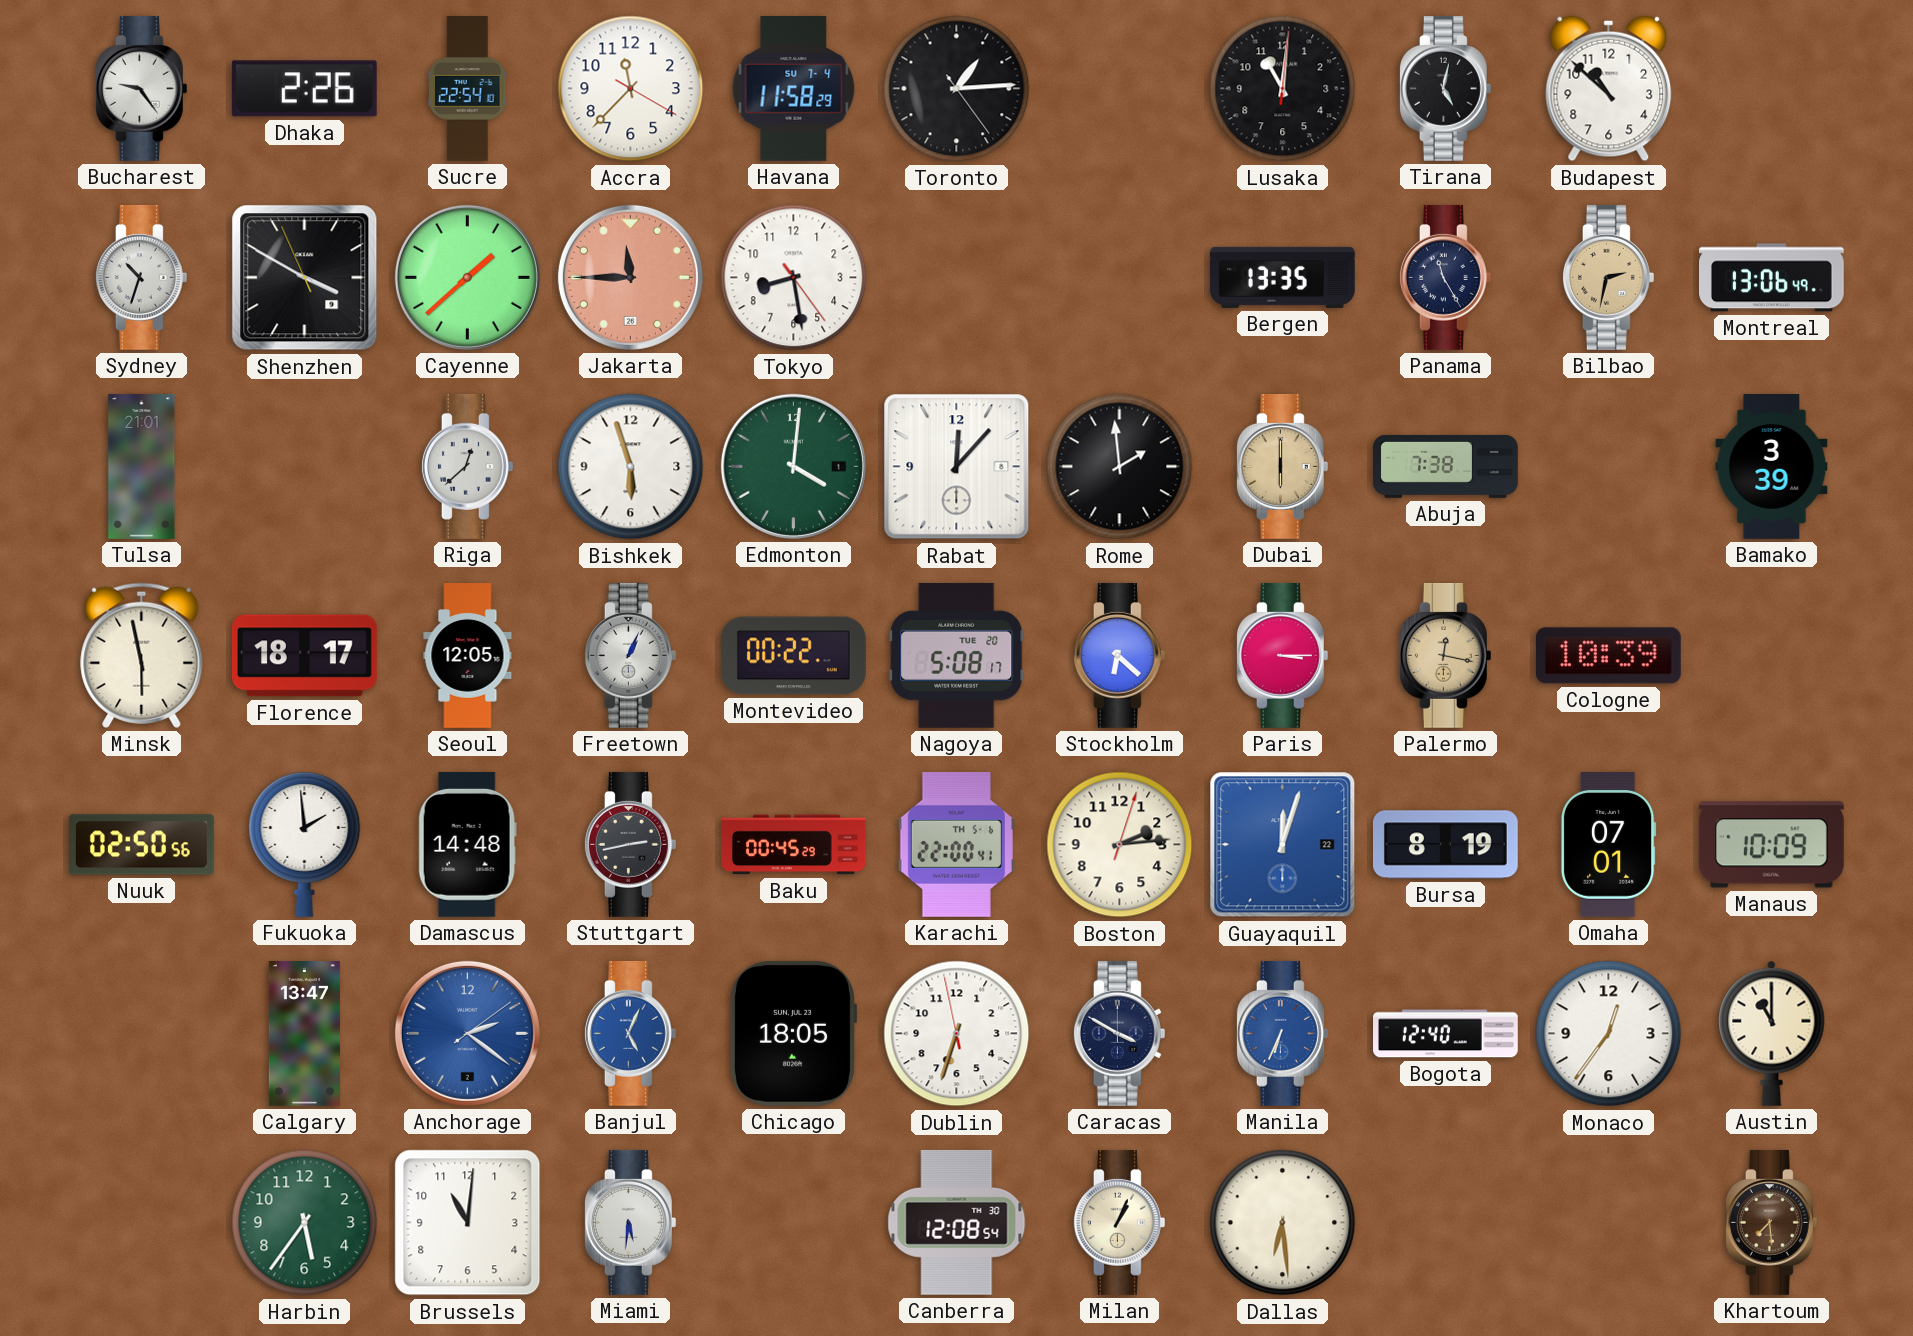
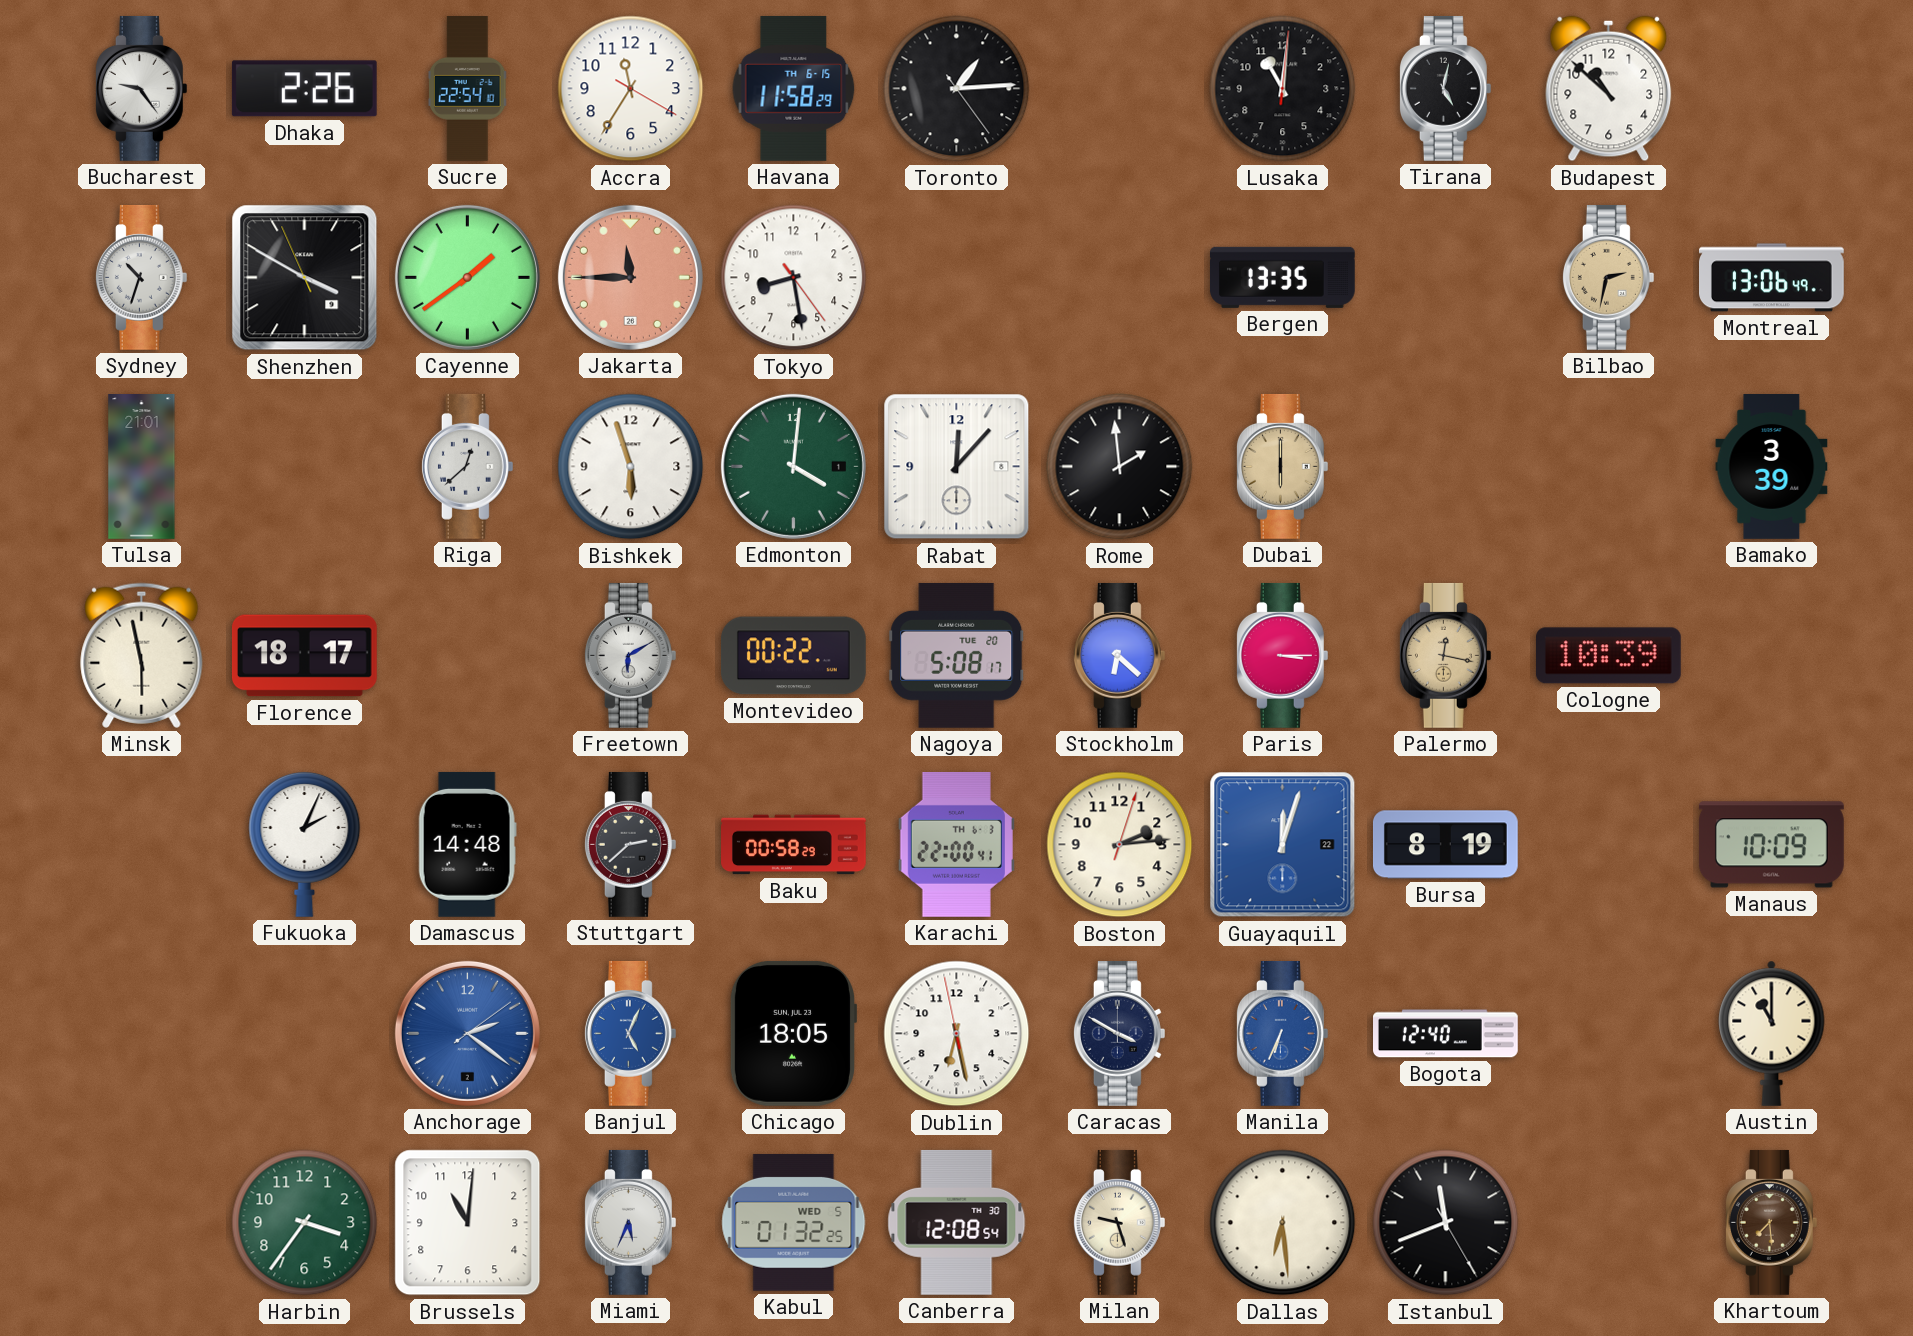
Accra: 11:37 -> 11:35 (631, 89)
Havana date: SU 7-4 -> TH 6-15 (794, 88)
Cayenne: 1:38 -> 1:39 (467, 277)
Panama: 11:25 -> none (1445, 277)
Abuja: 7:38 -> none (1446, 466)
Seoul: 12:05 -> none (468, 656)
Freetown: 1:04 -> 6:10 (630, 655)
Nuuk: 02:50 -> none (142, 845)
Fukuoka: 1:59 -> 2:04 (305, 844)
Stuttgart: 2:43 -> 2:38 (630, 844)
Baku: 00:45 -> 00:58 (794, 845)
Karachi date: TH 5-6 -> TH 6-3 (956, 844)
Omaha: 07:01 -> none (1608, 844)
Calgary: 13:47 -> none (304, 1034)
Dublin: 6:32 -> 6:27 (957, 1034)
Monaco: 12:36 -> none (1609, 1034)
Harbin: 5:36 -> 3:36 (305, 1223)
Miami: 5:31 -> 5:34 (630, 1222)
Kabul: none -> 01:32 (794, 1222)
Milan: 1:04 -> 9:27 (1119, 1222)
Istanbul: none -> 11:41 (1446, 1223)
